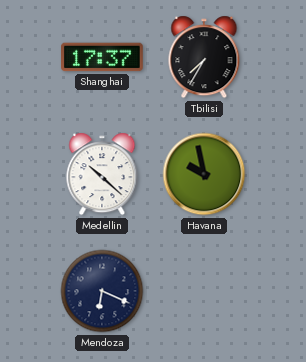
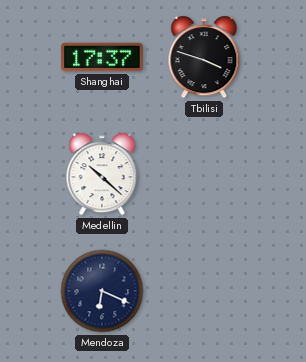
Tbilisi: 7:35 -> 3:48 (204, 57)
Havana: 9:58 -> none (204, 174)
